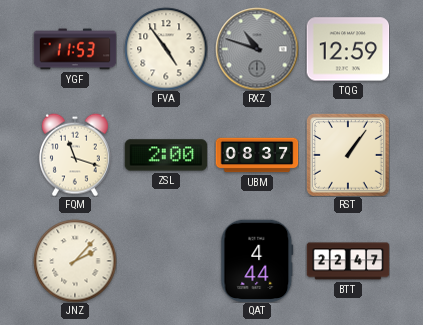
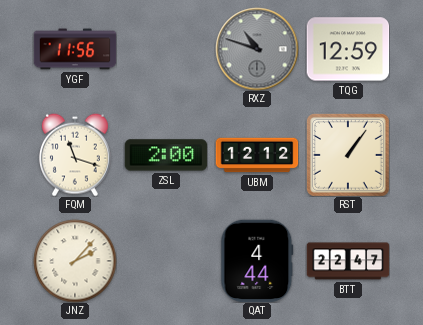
YGF: 11:53 -> 11:56 (75, 49)
FVA: 4:54 -> none (166, 49)
UBM: 08:37 -> 12:12 (257, 155)
